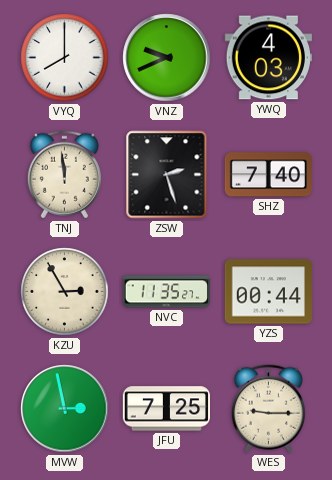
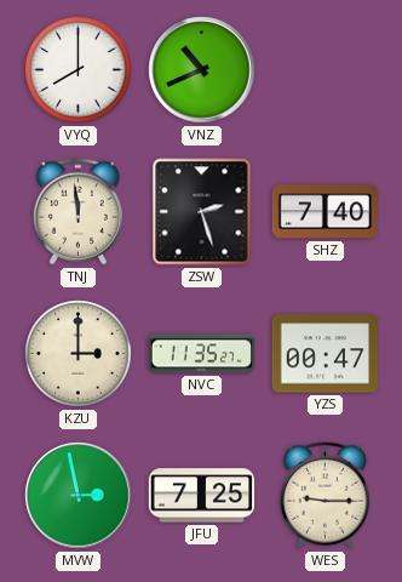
VNZ: 9:41 -> 10:41 (202, 70)
YWQ: 4:03 -> none (268, 58)
KZU: 2:55 -> 3:00 (79, 354)
YZS: 00:44 -> 00:47 (325, 354)
